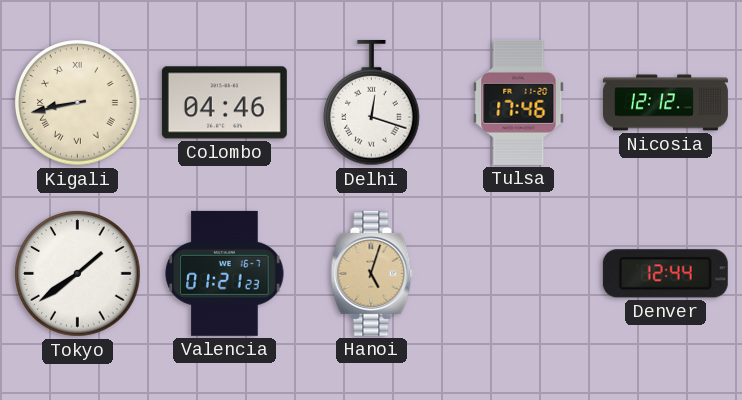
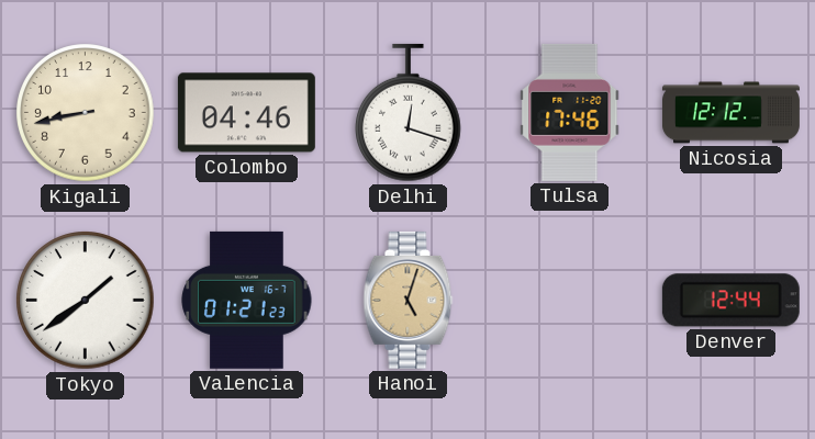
Kigali numerals: Roman -> Arabic (86, 113)
